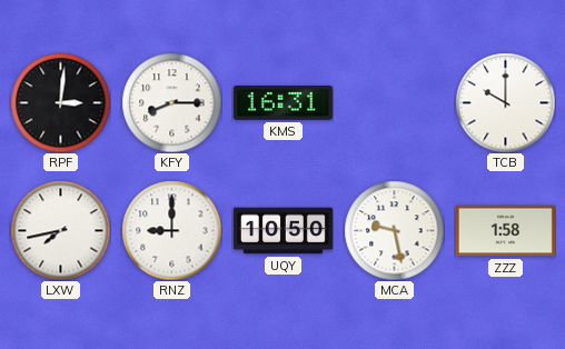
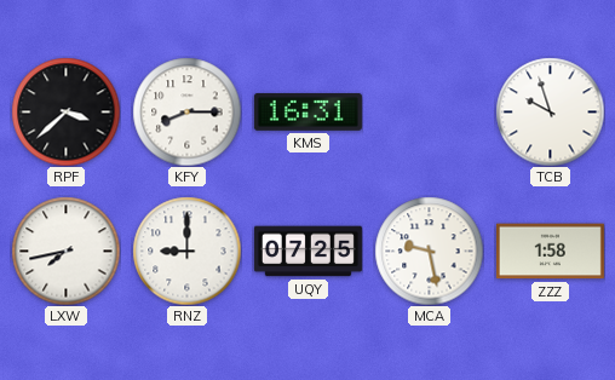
RPF: 3:01 -> 3:38 (65, 111)
TCB: 10:00 -> 9:57 (550, 111)
UQY: 10:50 -> 07:25 (307, 252)
